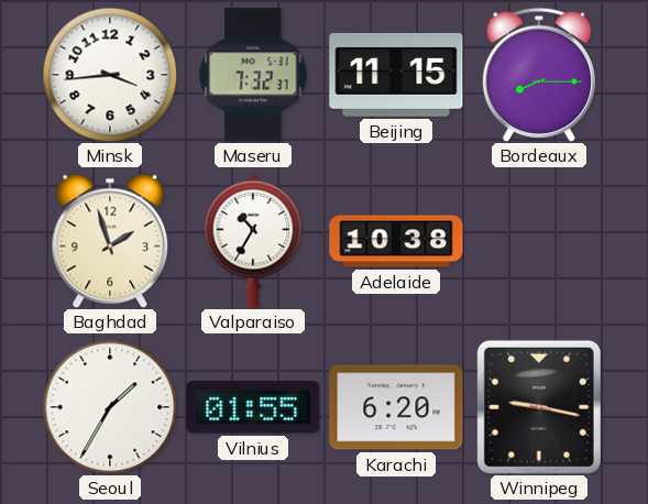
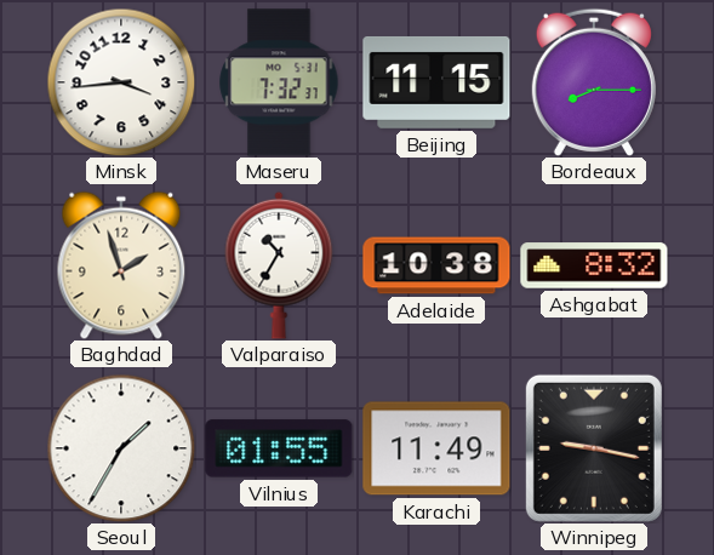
Ashgabat: none -> 8:32 (594, 265)
Karachi: 6:20 -> 11:49 (436, 448)
